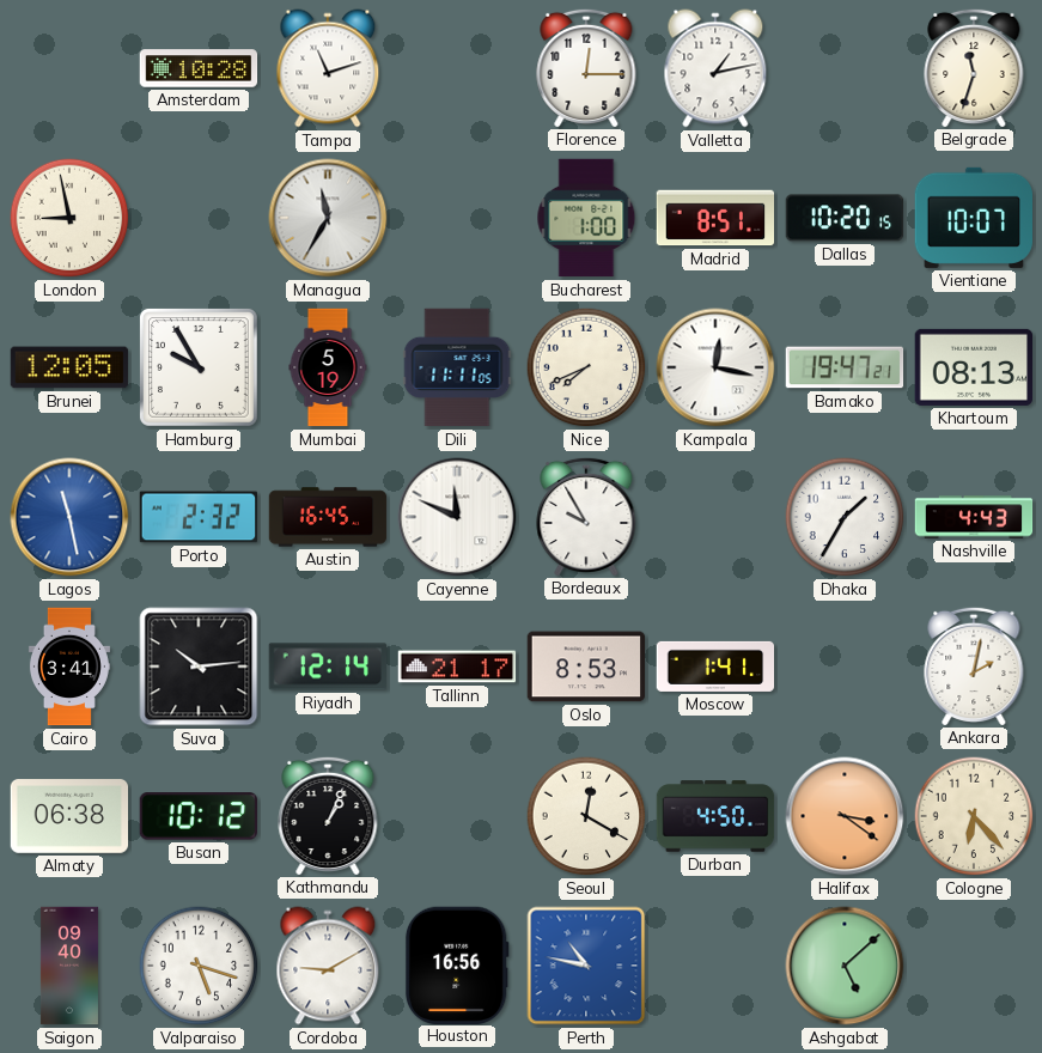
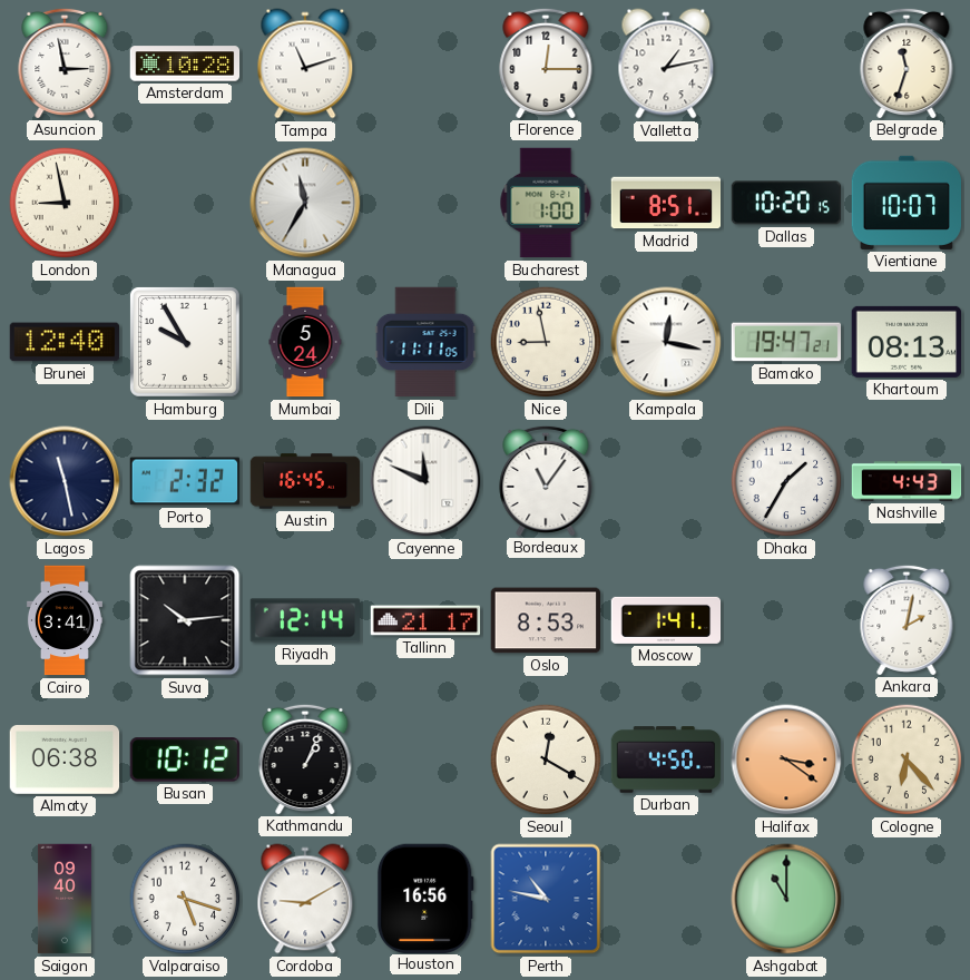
Asuncion: none -> 2:58 (65, 62)
Brunei: 12:05 -> 12:40 (65, 342)
Mumbai: 5:19 -> 5:24 (305, 342)
Nice: 7:41 -> 8:58 (546, 342)
Lagos dial: blue -> navy (65, 481)
Bordeaux: 9:55 -> 11:06 (546, 480)
Ashgabat: 5:08 -> 11:00 (786, 899)
